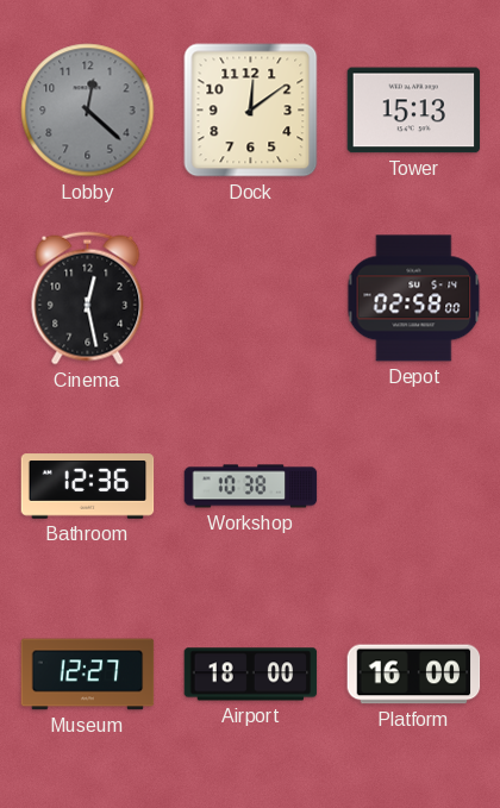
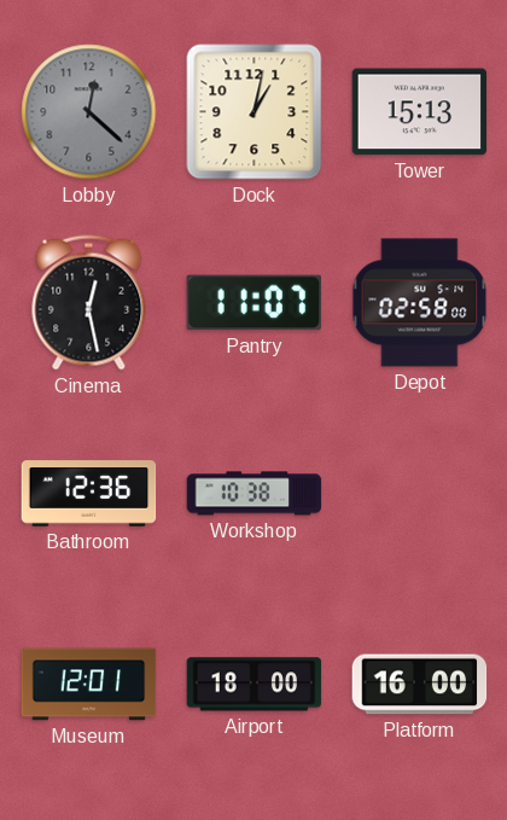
Dock: 12:09 -> 1:02 (255, 112)
Pantry: none -> 11:07 (255, 303)
Museum: 12:27 -> 12:01 (89, 685)
